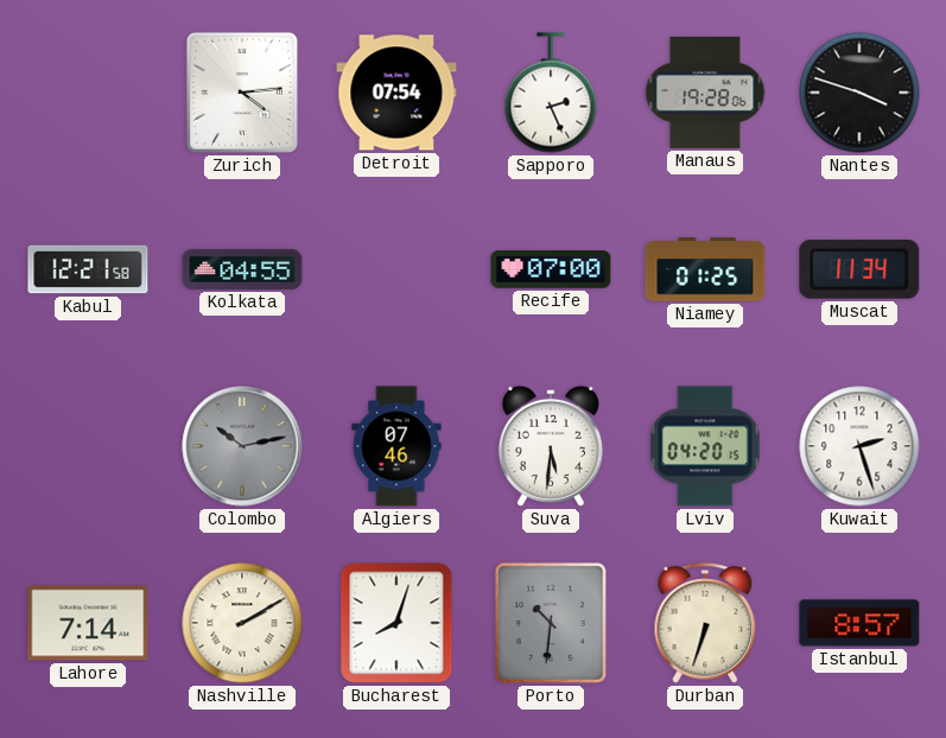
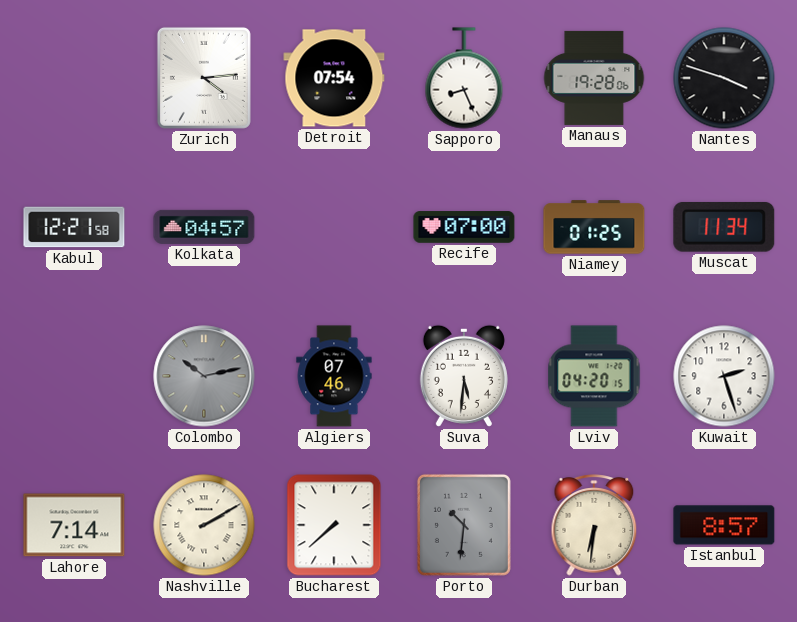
Sapporo: 2:26 -> 8:26 (464, 78)
Kolkata: 04:55 -> 04:57 (204, 227)
Bucharest: 8:03 -> 7:38 (334, 525)
Durban: 6:33 -> 6:31 (594, 525)
